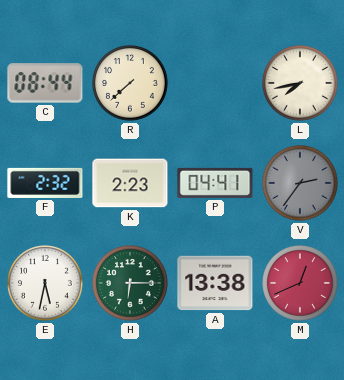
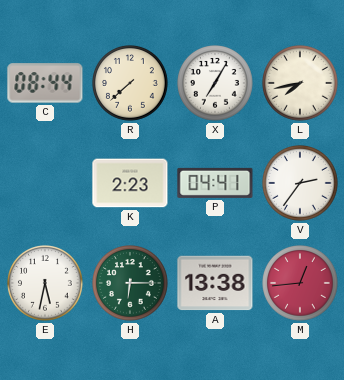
X: none -> 7:05 (216, 84)
F: 2:32 -> none (45, 183)
V dial: grey -> white (301, 184)
M: 12:41 -> 12:44 (301, 284)
